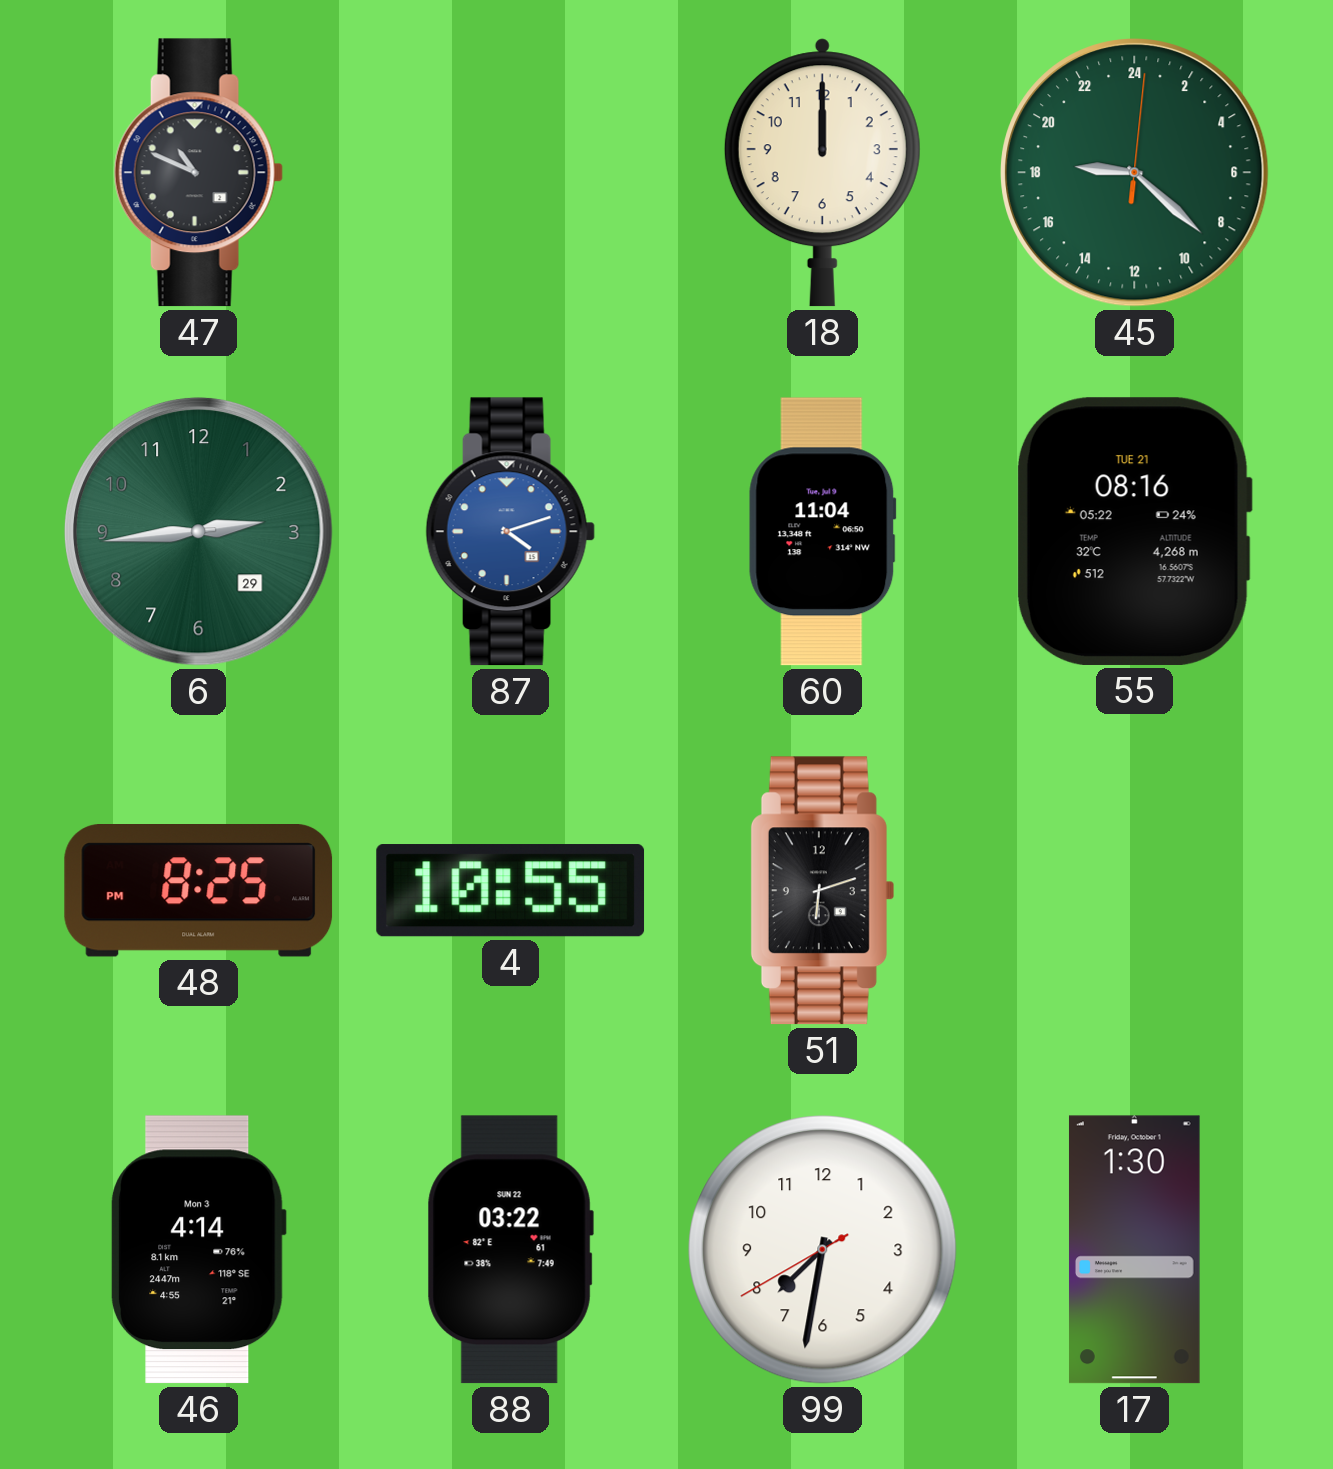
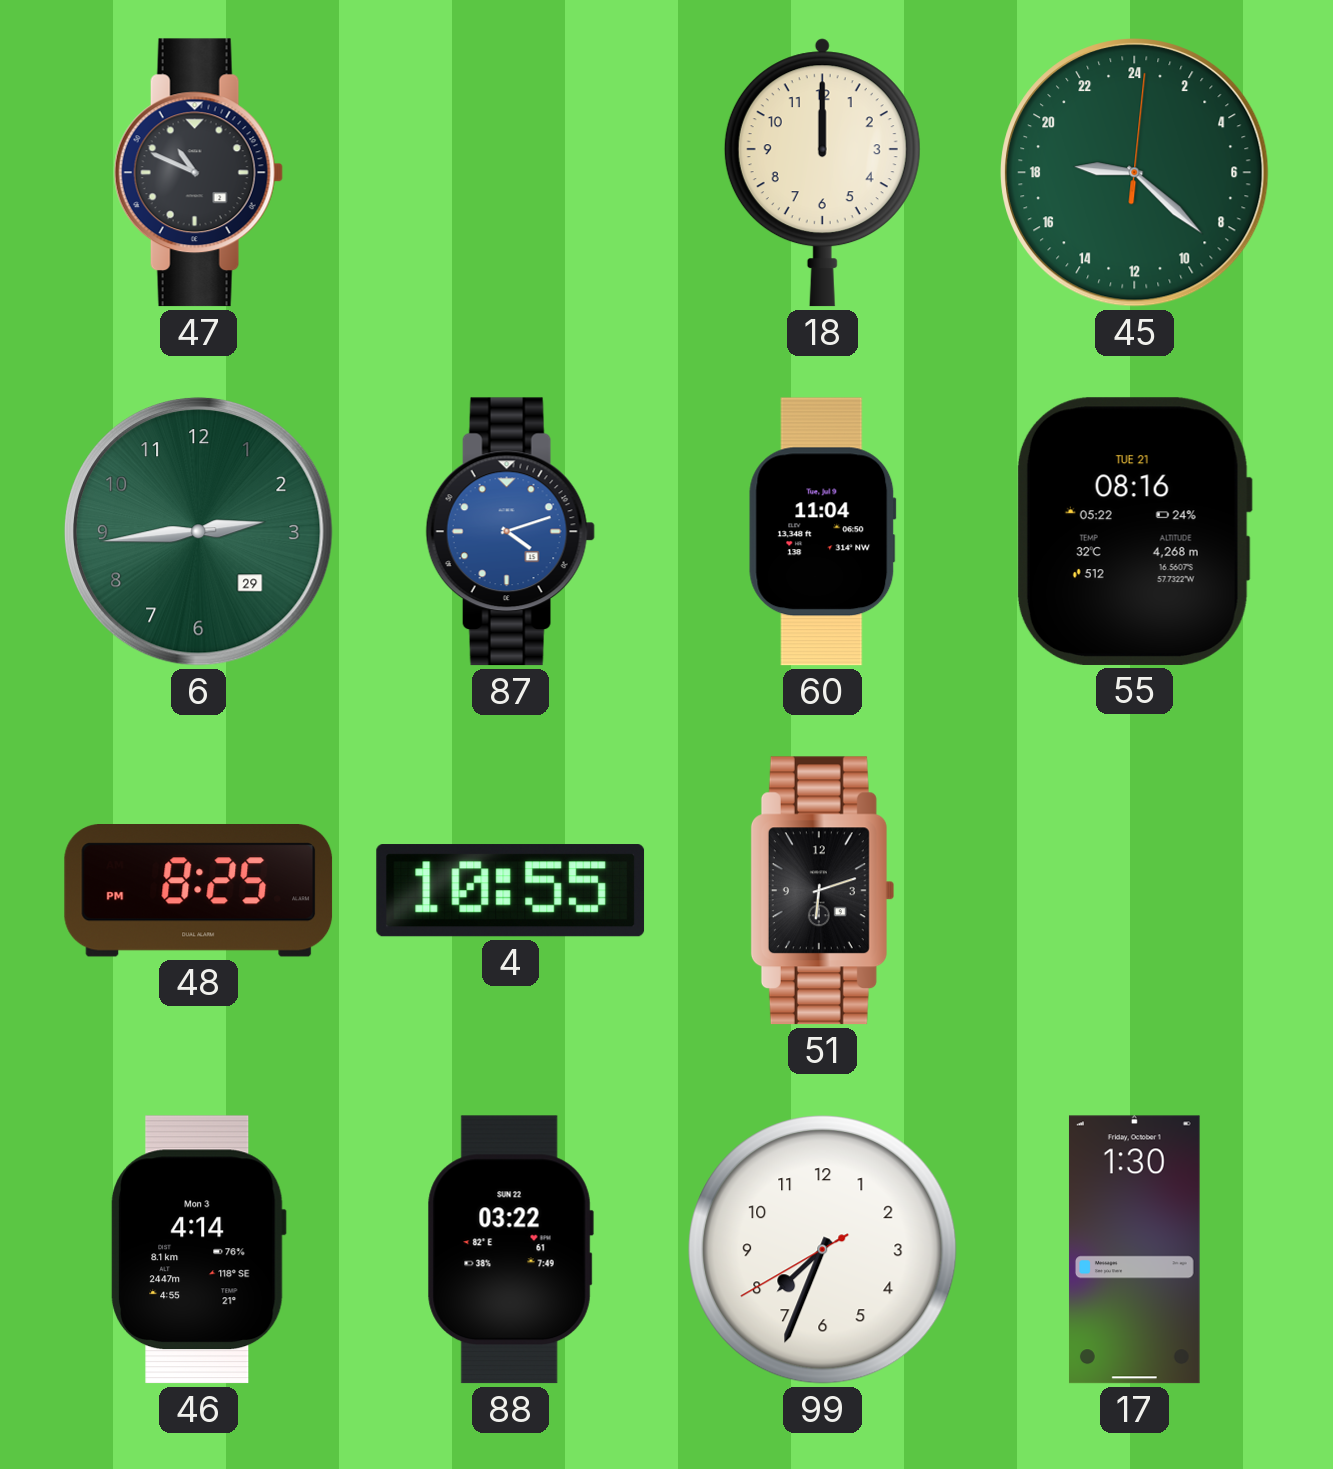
99: 7:31 -> 7:33 (823, 1250)
